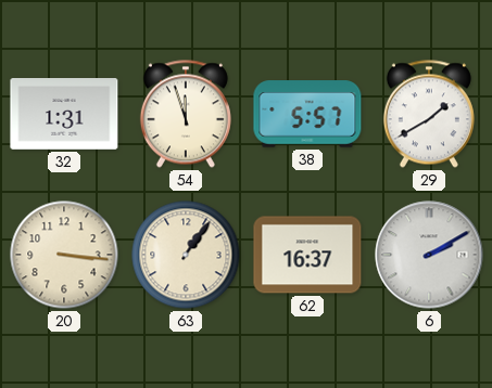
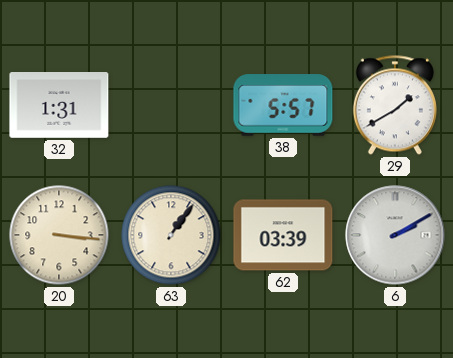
54: 11:57 -> none (186, 114)
62: 16:37 -> 03:39 (283, 235)
